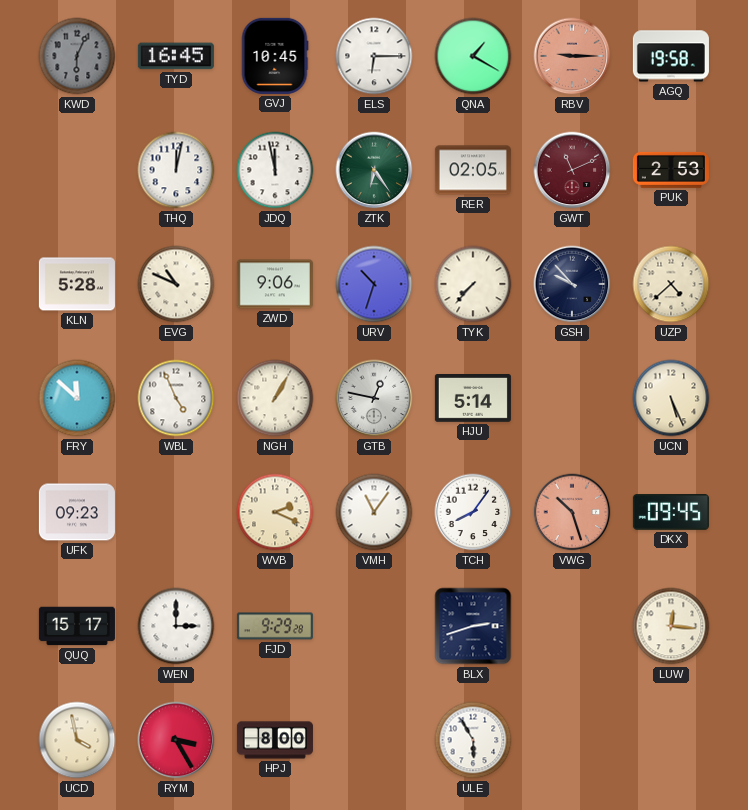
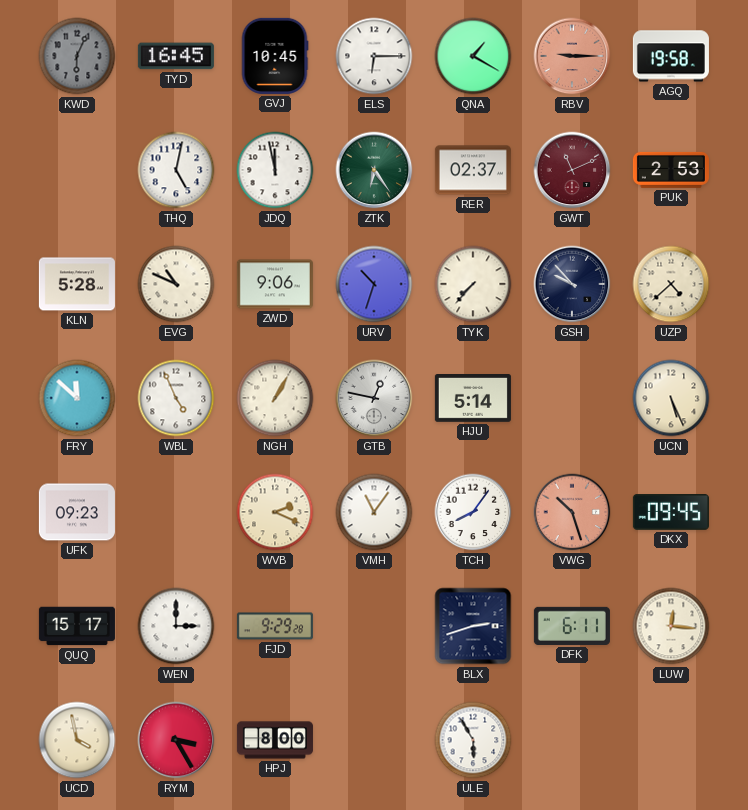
THQ: 12:02 -> 5:02 (176, 170)
RER: 02:05 -> 02:37 (473, 170)
DFK: none -> 6:11 (572, 626)
